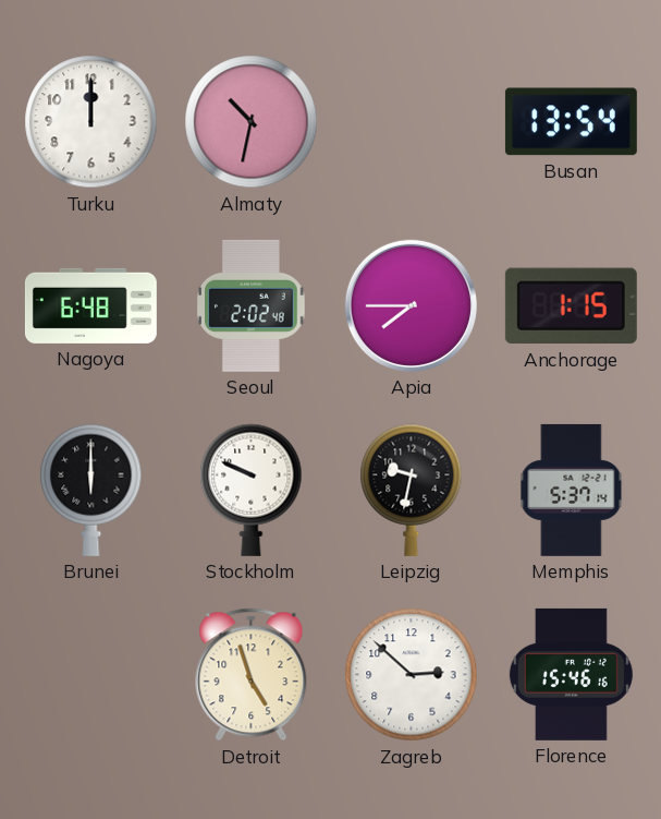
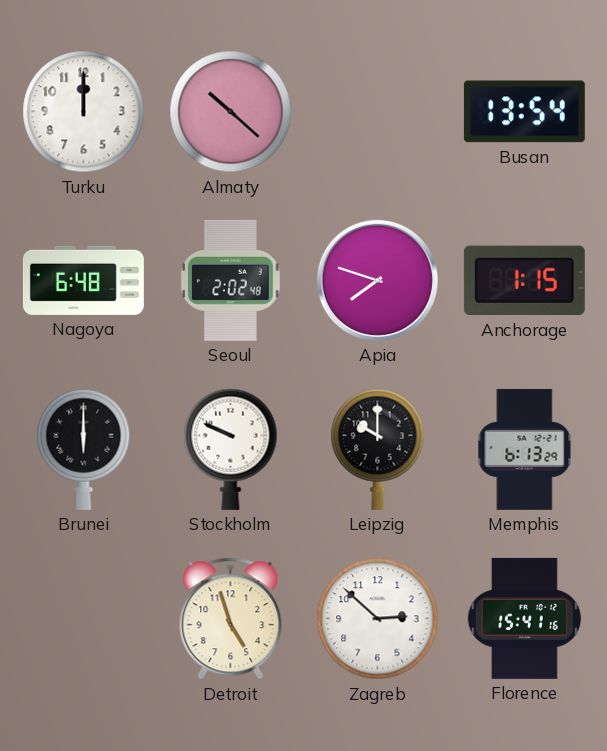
Almaty: 10:32 -> 10:22 (231, 112)
Apia: 7:45 -> 7:48 (377, 280)
Leipzig: 9:32 -> 10:00 (378, 449)
Memphis: 5:37 -> 6:13 (525, 449)
Florence: 15:46 -> 15:41 (524, 618)
